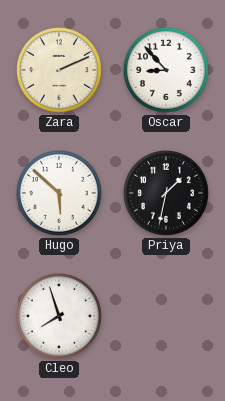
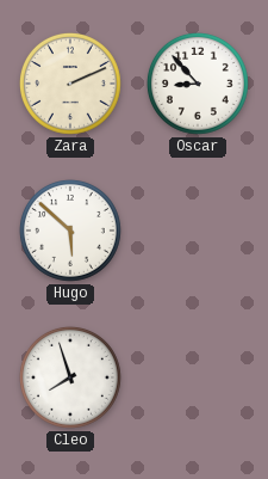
Priya: 1:32 -> none (166, 193)
